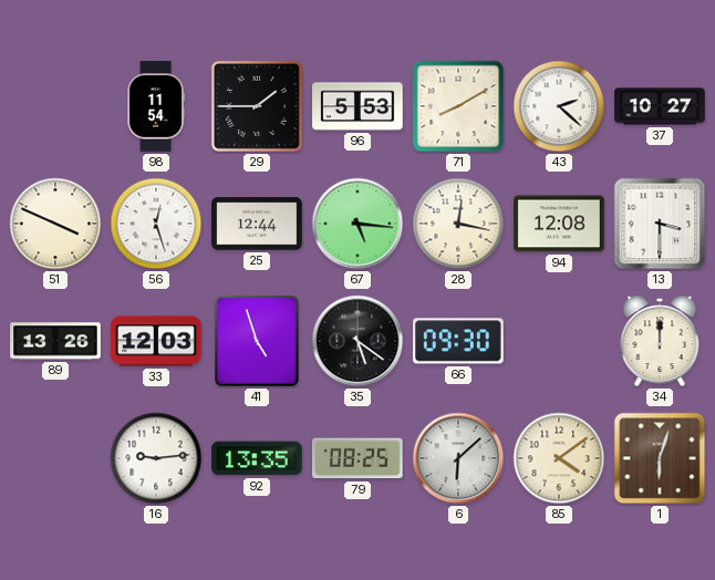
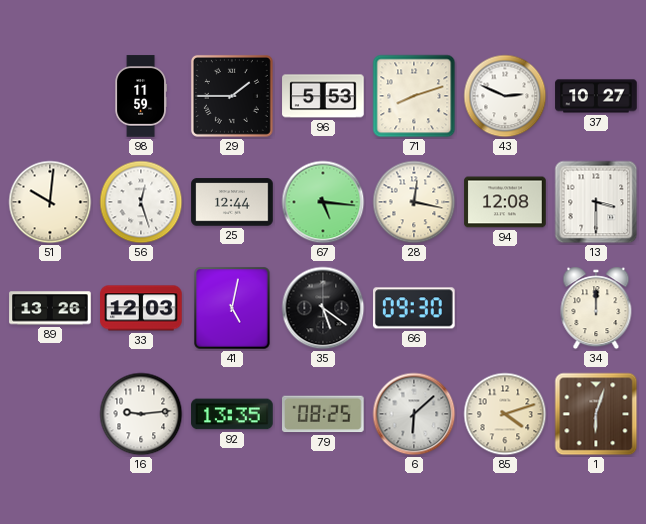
98: 11:54 -> 11:59 (141, 96)
71: 8:10 -> 8:12 (414, 96)
43: 2:22 -> 2:49 (505, 96)
51: 3:49 -> 10:01 (50, 202)
41: 4:57 -> 5:02 (232, 308)
85: 4:09 -> 4:12 (505, 414)
